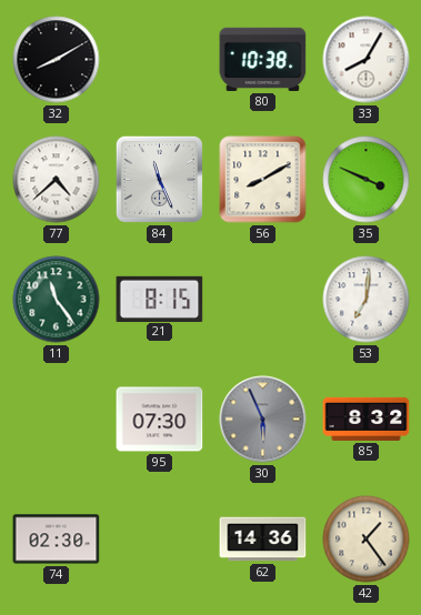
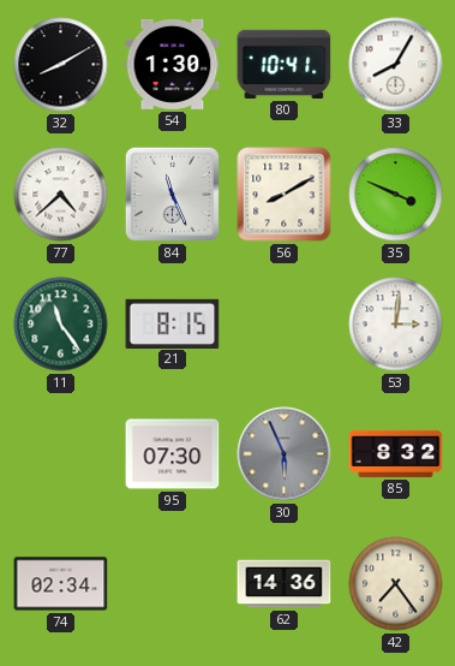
54: none -> 1:30 (173, 64)
80: 10:38 -> 10:41 (285, 64)
53: 7:01 -> 3:01 (396, 325)
74: 02:30 -> 02:34 (61, 584)
42: 1:24 -> 7:24 (396, 584)
